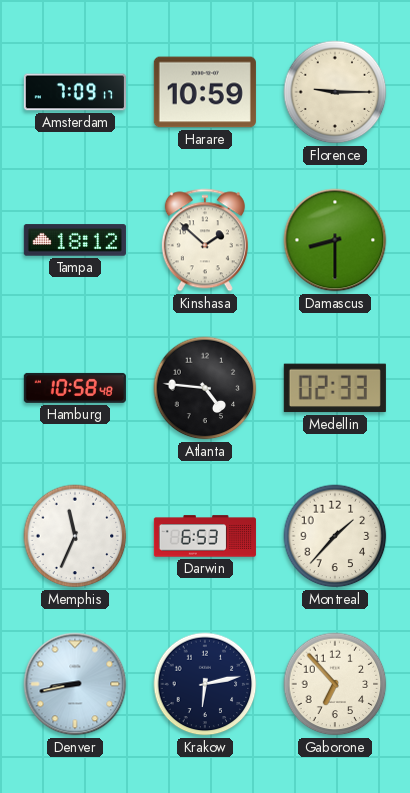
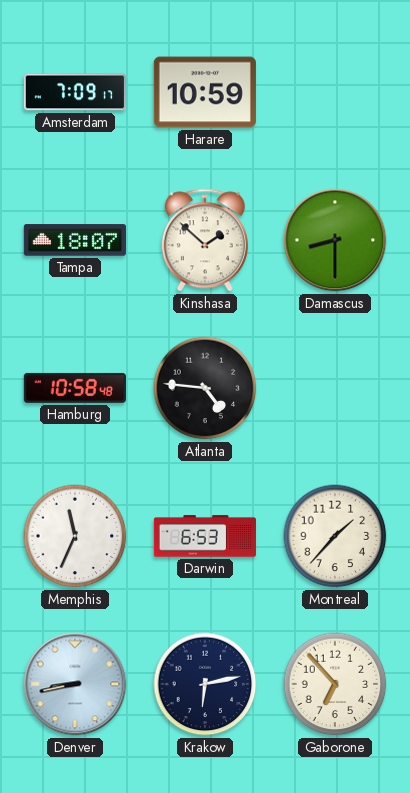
Florence: 9:15 -> none (335, 92)
Tampa: 18:12 -> 18:07 (75, 240)
Medellin: 02:33 -> none (335, 388)
